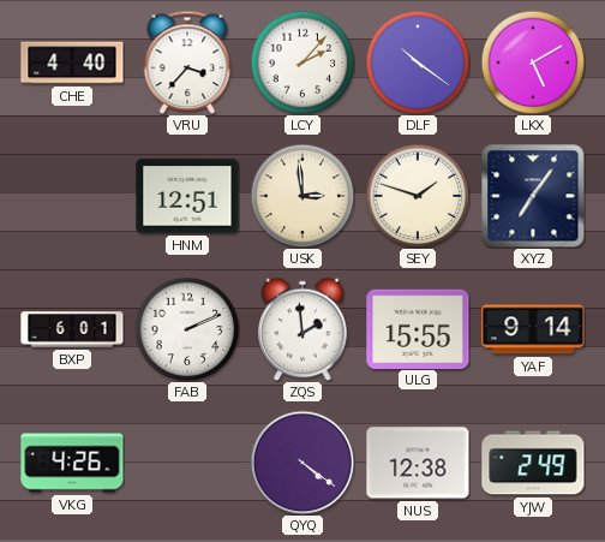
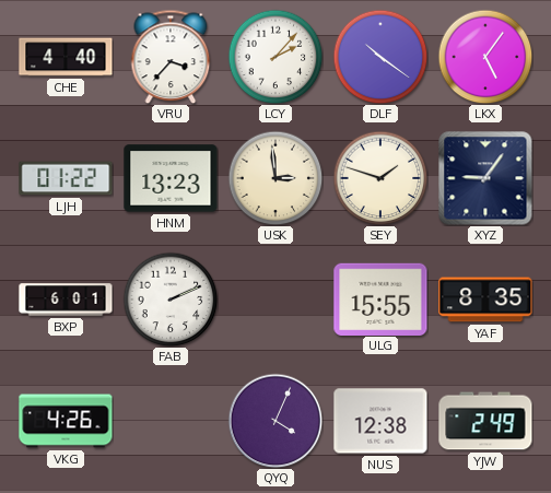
LKX: 5:10 -> 5:06 (485, 57)
LJH: none -> 01:22 (66, 178)
HNM: 12:51 -> 13:23 (171, 178)
XYZ: 7:06 -> 9:06 (485, 178)
ZQS: 1:59 -> none (302, 329)
YAF: 9:14 -> 8:35 (485, 300)
QYQ: 4:21 -> 4:04 (275, 421)
